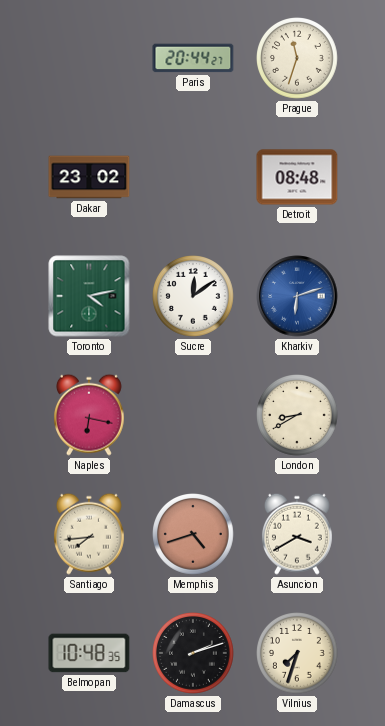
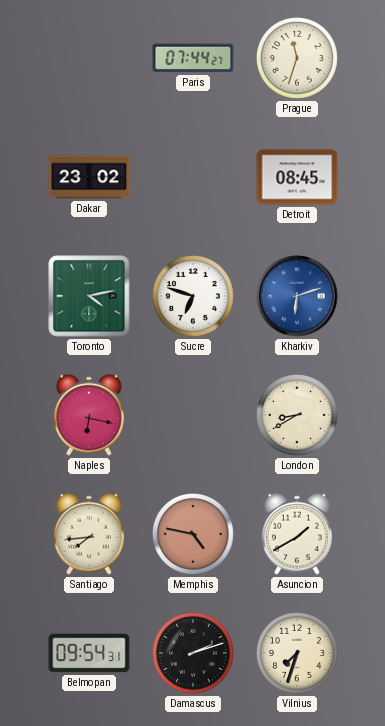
Paris: 20:44 -> 07:44 (193, 58)
Detroit: 08:48 -> 08:45 (297, 177)
Sucre: 12:09 -> 6:48 (194, 297)
Memphis: 4:42 -> 4:47 (194, 535)
Asuncion: 3:40 -> 1:40 (297, 534)
Belmopan: 10:48 -> 09:54 (89, 653)
